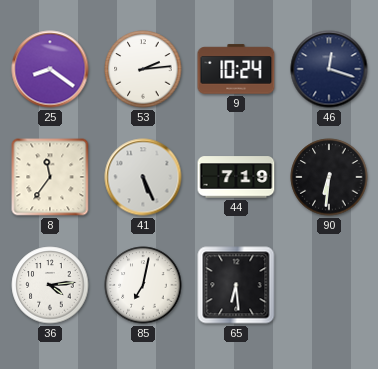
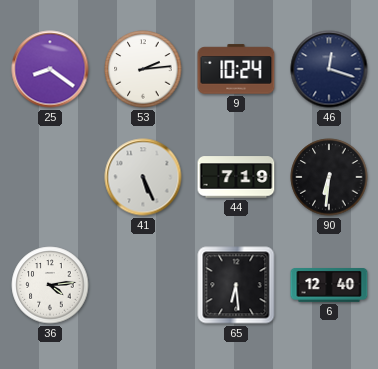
8: 11:36 -> none (50, 177)
85: 7:02 -> none (143, 285)
6: none -> 12:40 (329, 286)
